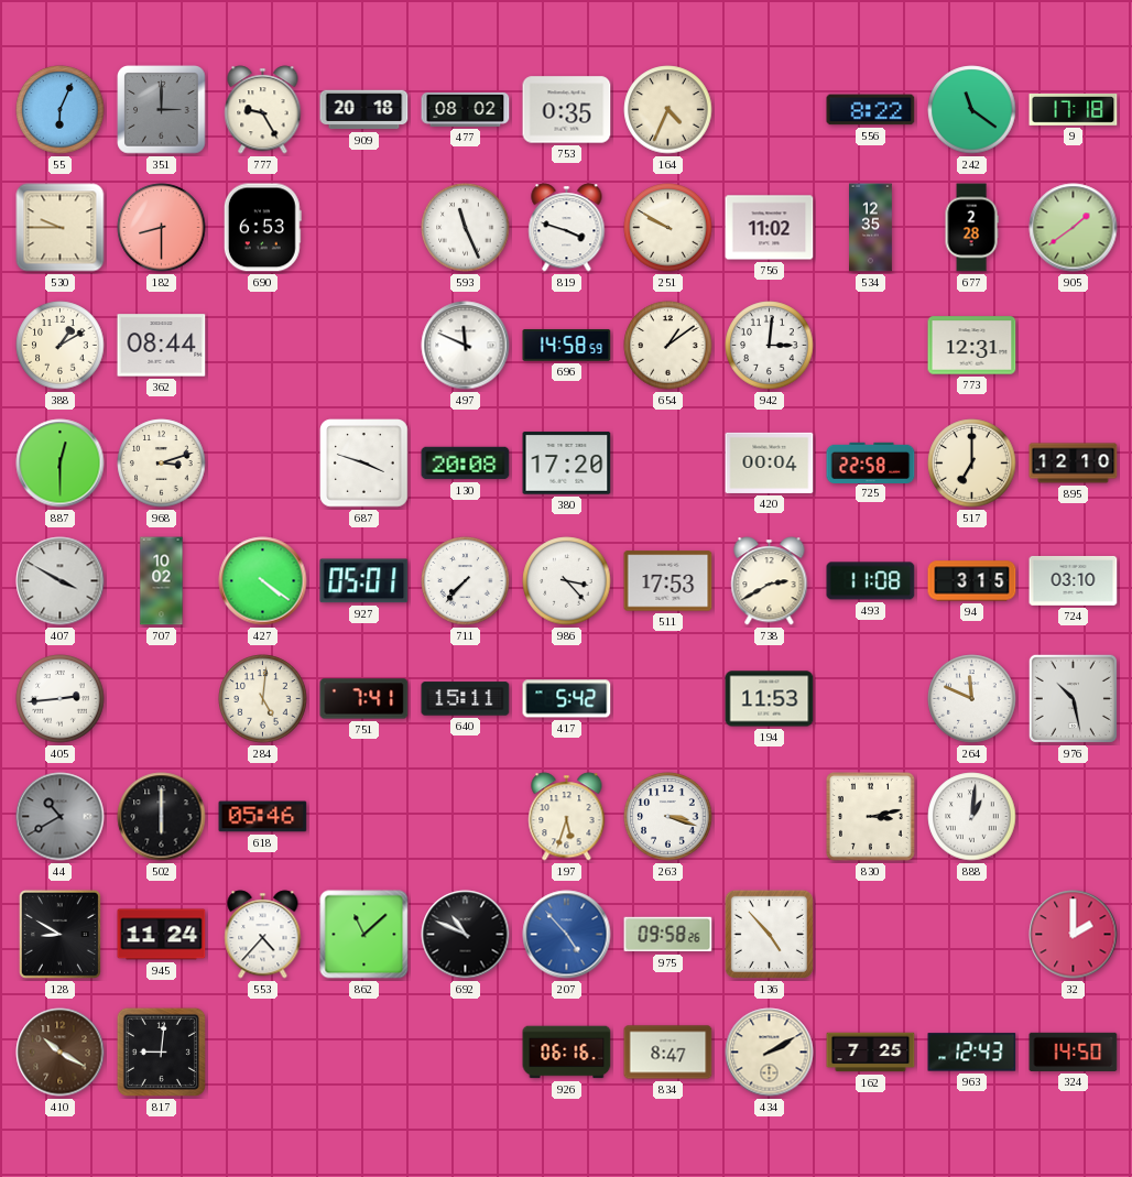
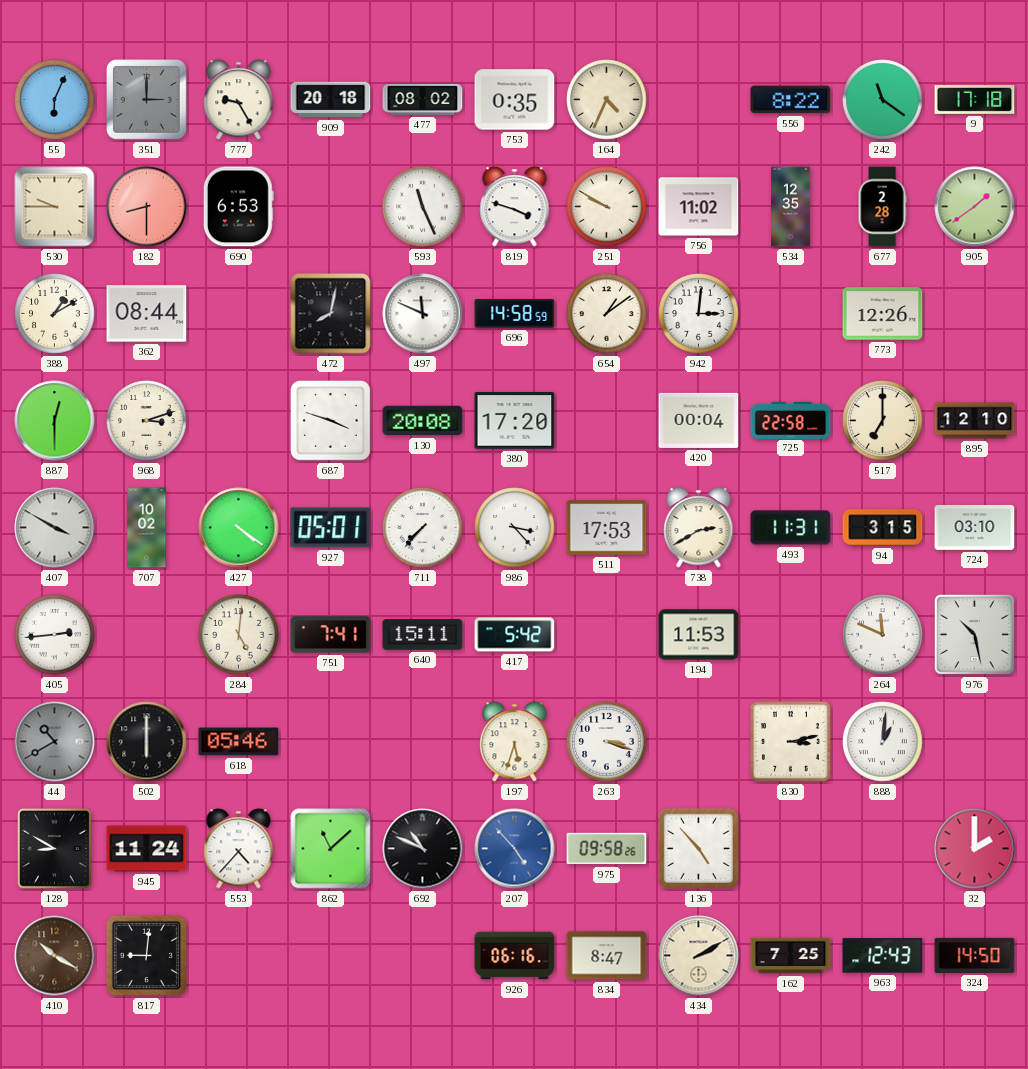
472: none -> 8:02 (331, 314)
773: 12:31 -> 12:26 (883, 314)
493: 11:08 -> 11:31 (791, 528)
